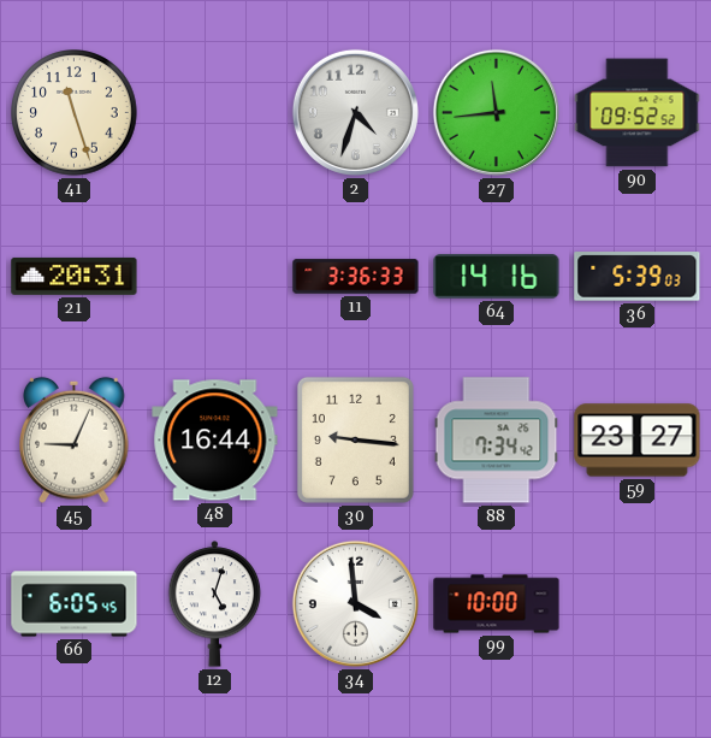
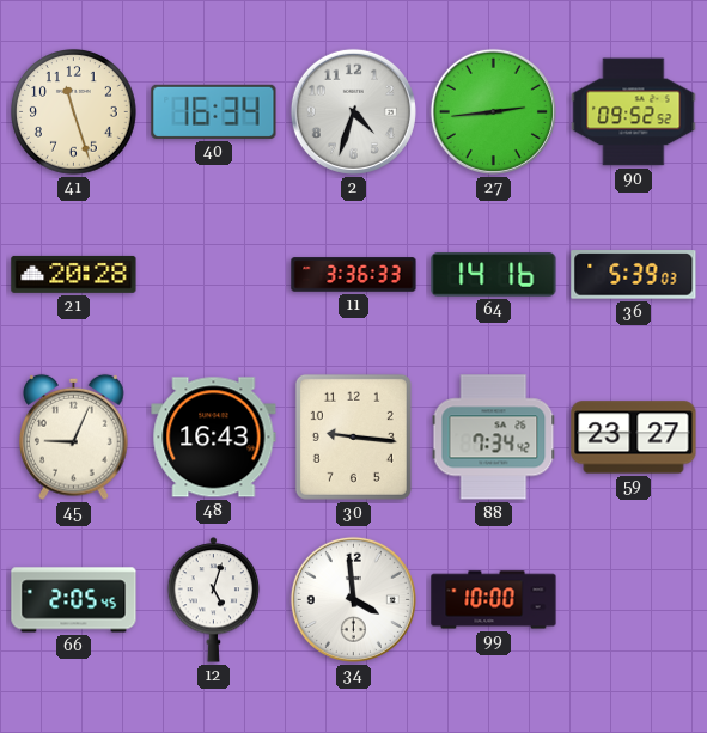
40: none -> 16:34 (214, 111)
27: 11:44 -> 2:44 (493, 111)
21: 20:31 -> 20:28 (74, 274)
48: 16:44 -> 16:43 (214, 438)
66: 6:05 -> 2:05 (74, 600)
